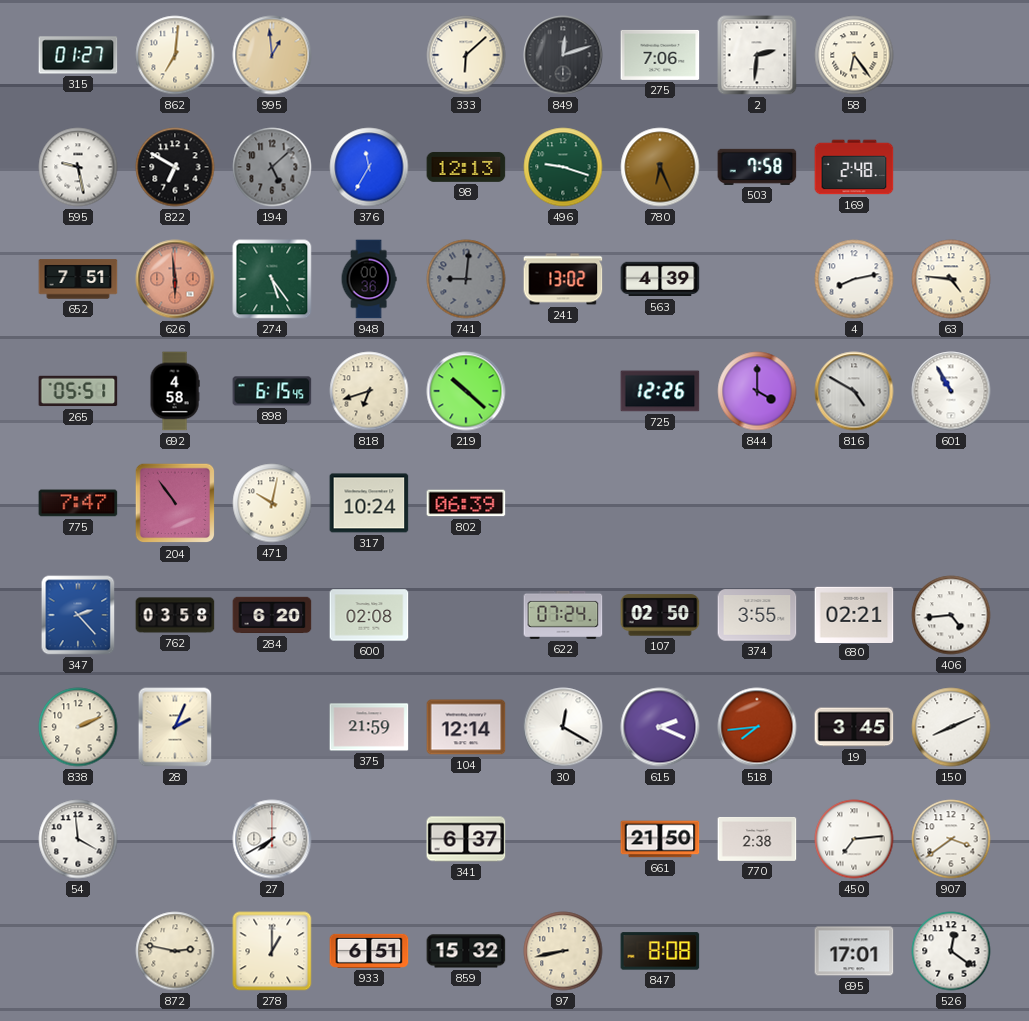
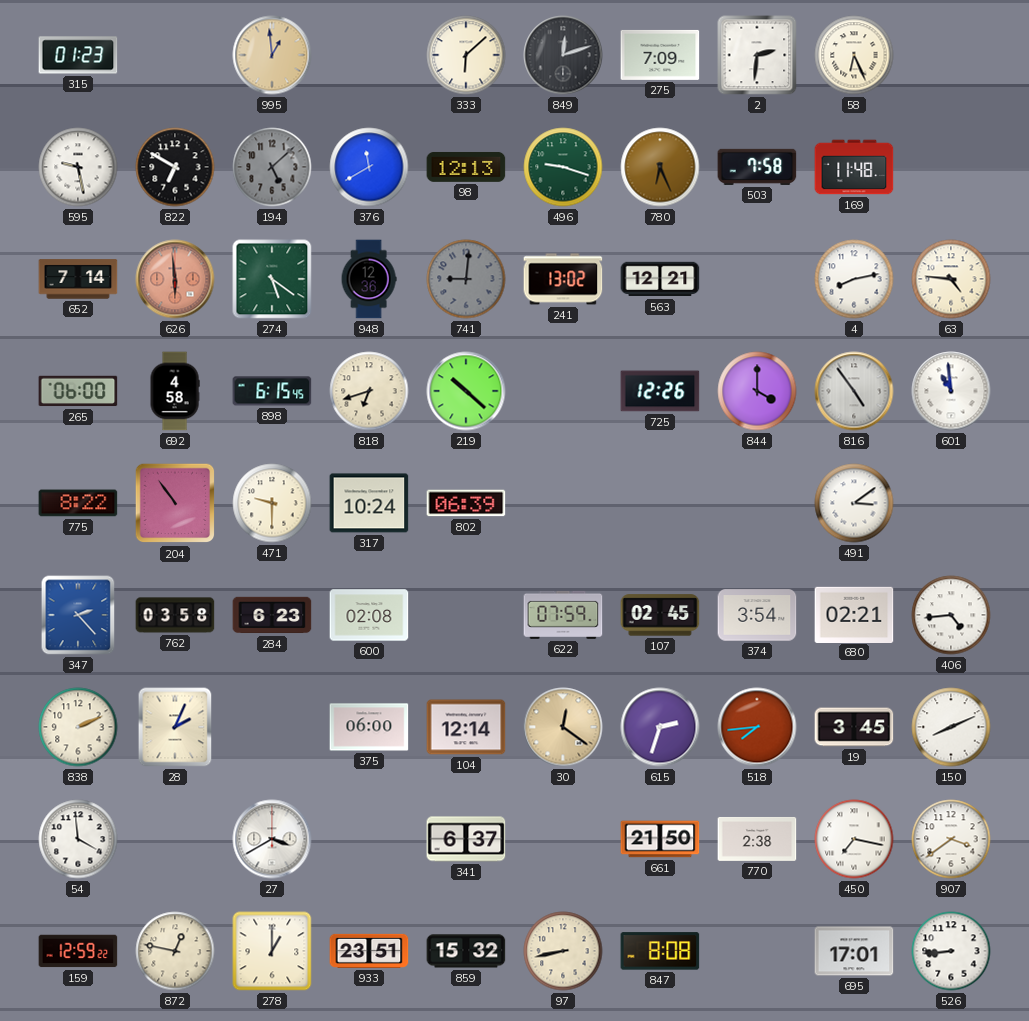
315: 01:27 -> 01:23 (78, 55)
862: 7:01 -> none (175, 55)
275: 7:06 -> 7:09 (660, 55)
58: 6:24 -> 6:26 (854, 55)
376: 11:35 -> 11:40 (369, 167)
169: 2:48 -> 11:48 (854, 167)
652: 7:51 -> 7:14 (78, 279)
274: 5:24 -> 5:21 (272, 279)
948: 00:36 -> 12:36 (369, 279)
563: 4:39 -> 12:21 (660, 279)
265: 05:51 -> 06:00 (78, 391)
816: 4:50 -> 4:54 (854, 391)
601: 10:55 -> 10:59 (951, 391)
775: 7:47 -> 8:22 (78, 503)
471: 10:02 -> 9:30 (272, 503)
491: none -> 3:09 (854, 503)
284: 6:20 -> 6:23 (272, 615)
622: 07:24 -> 07:59 (563, 615)
107: 02:50 -> 02:45 (660, 615)
374: 3:55 -> 3:54 (757, 615)
375: 21:59 -> 06:00 (369, 727)
30: 12:20 -> 12:21 (563, 727)
30 dial: white -> champagne (563, 727)
615: 2:19 -> 2:33 (660, 727)
27: 7:40 -> 3:40 (272, 839)
450: 7:14 -> 7:17 (854, 839)
159: none -> 12:59 (78, 951)
872: 2:47 -> 12:47 (175, 951)
933: 6:51 -> 23:51 (369, 951)
526: 12:21 -> 8:44 (951, 951)
